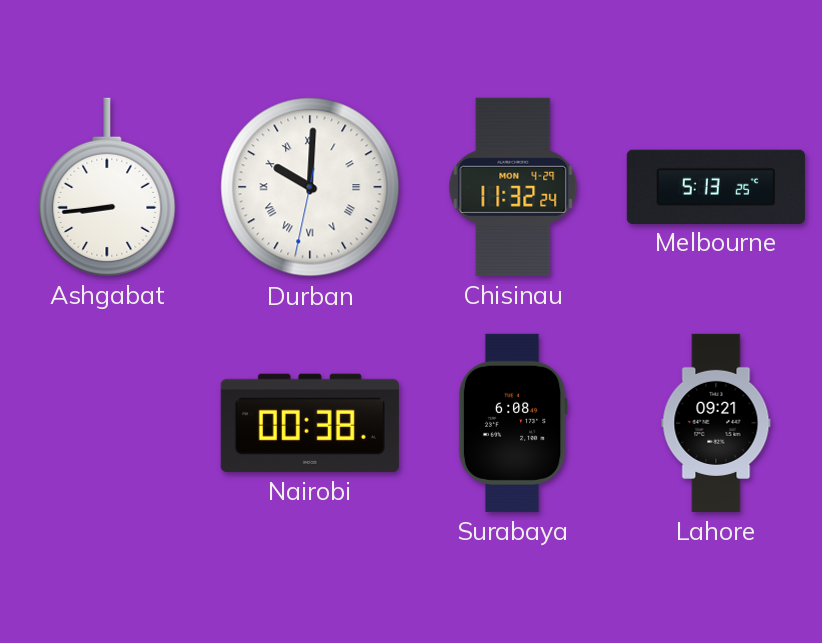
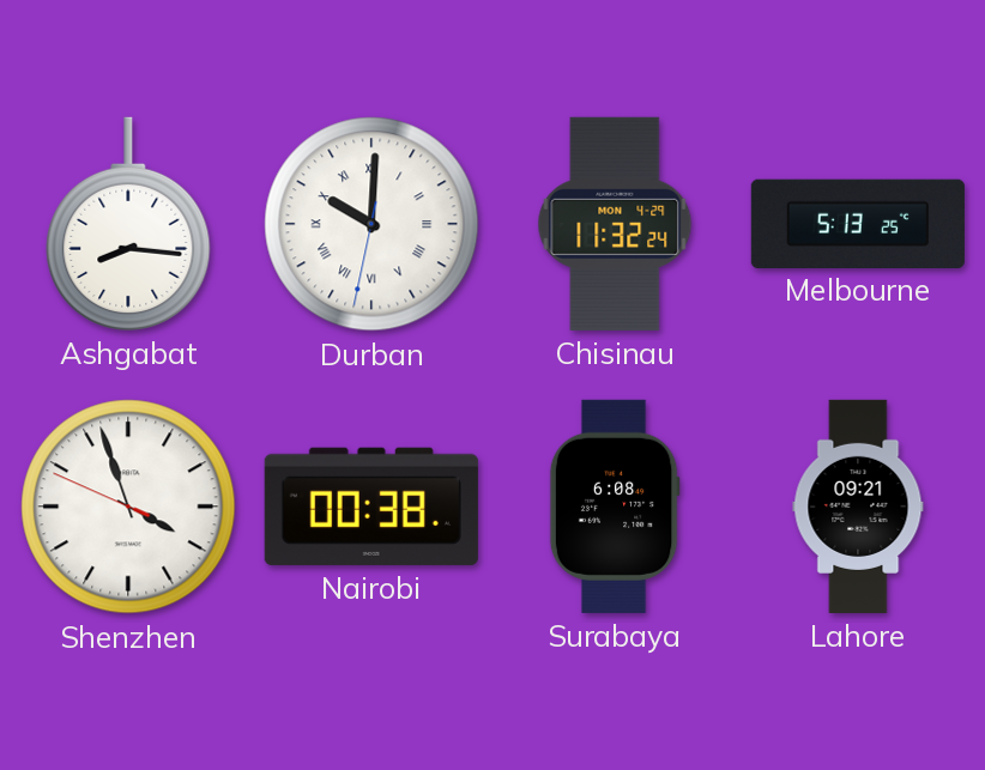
Ashgabat: 8:44 -> 8:16 (128, 224)
Shenzhen: none -> 3:56 (128, 507)
